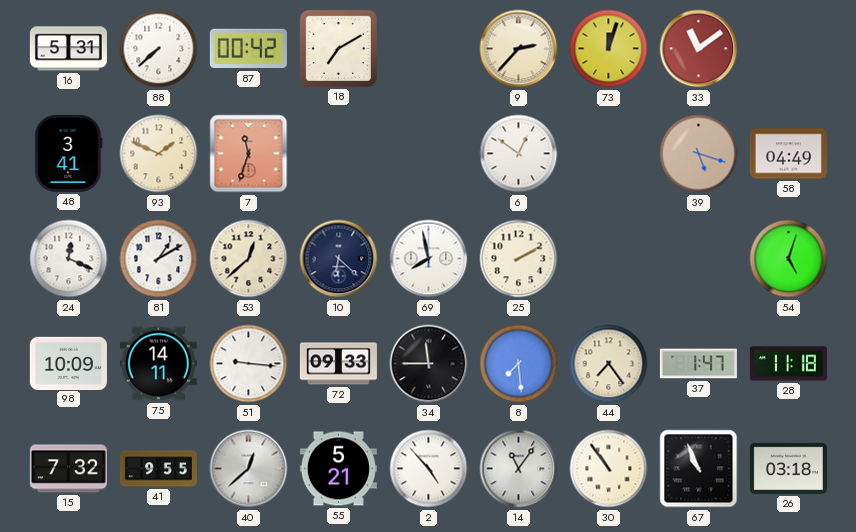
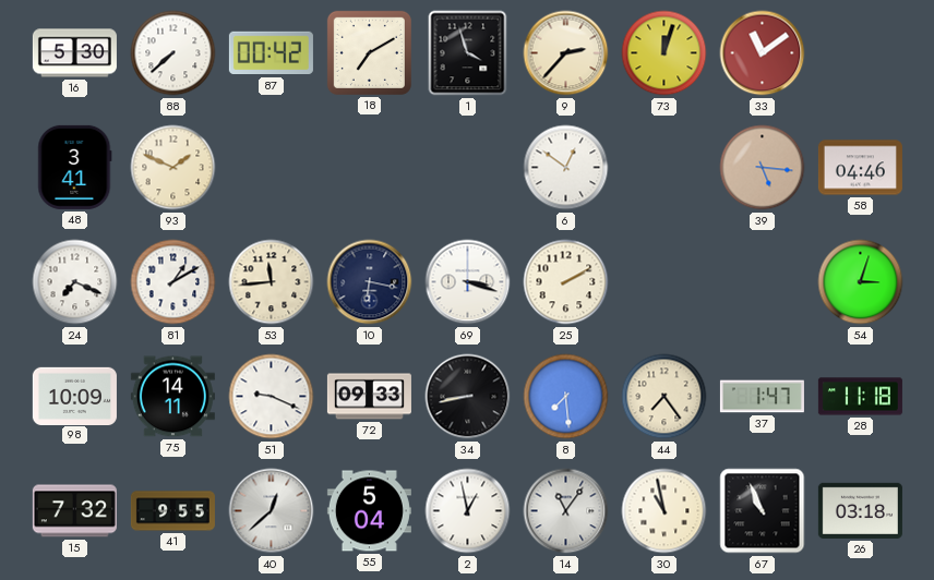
16: 5:31 -> 5:30 (74, 53)
1: none -> 3:57 (468, 53)
7: 11:33 -> none (249, 154)
39: 5:18 -> 5:16 (763, 168)
58: 04:49 -> 04:46 (860, 168)
24: 12:19 -> 7:19 (75, 282)
53: 12:38 -> 11:44 (272, 282)
10: 6:22 -> 6:17 (370, 282)
69: 7:58 -> 3:18 (468, 282)
54: 5:03 -> 3:03 (861, 282)
51: 9:16 -> 9:19 (272, 397)
34: 11:45 -> 8:43 (468, 397)
55: 5:21 -> 5:04 (369, 511)
2: 4:53 -> 12:58 (468, 511)
30: 10:54 -> 10:58 (664, 511)
